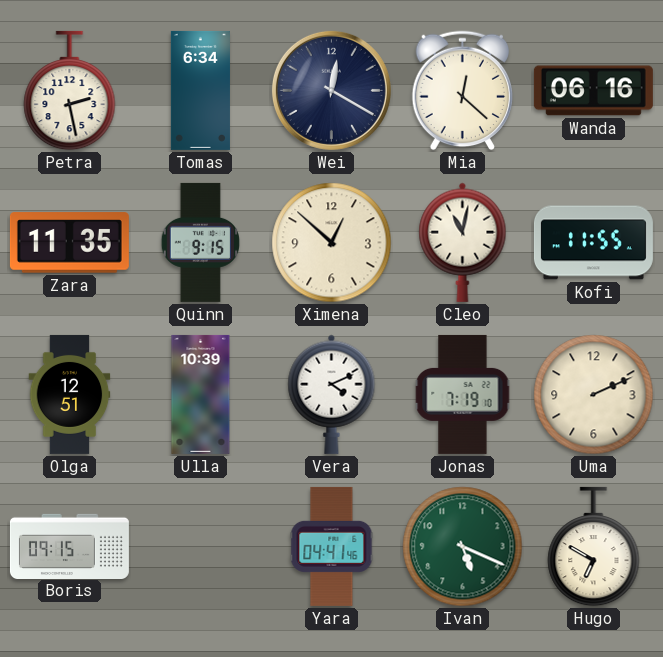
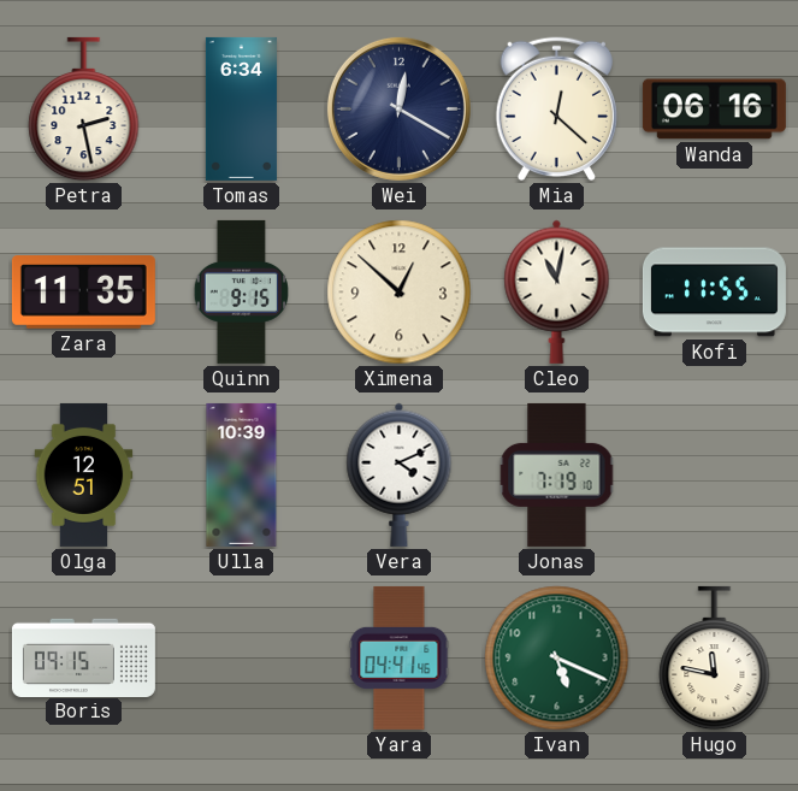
Uma: 2:11 -> none (594, 395)
Hugo: 6:50 -> 11:47 (715, 659)
